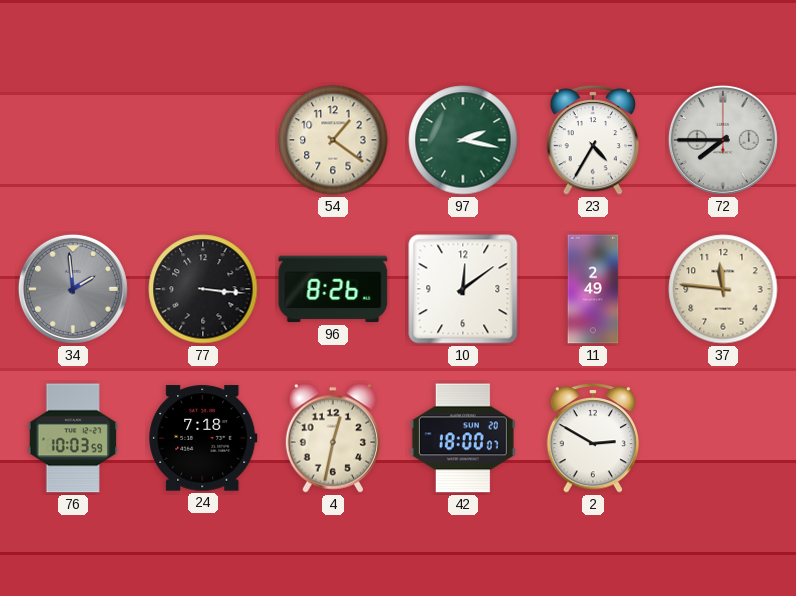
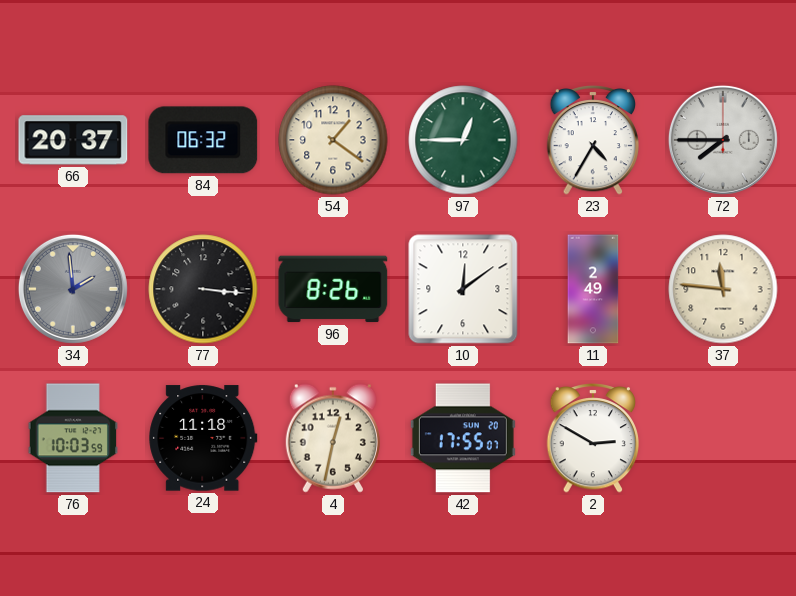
66: none -> 20:37 (73, 140)
84: none -> 06:32 (203, 140)
97: 2:17 -> 12:45 (463, 140)
24: 7:18 -> 11:18 (203, 438)
42: 18:00 -> 17:55 (463, 438)
